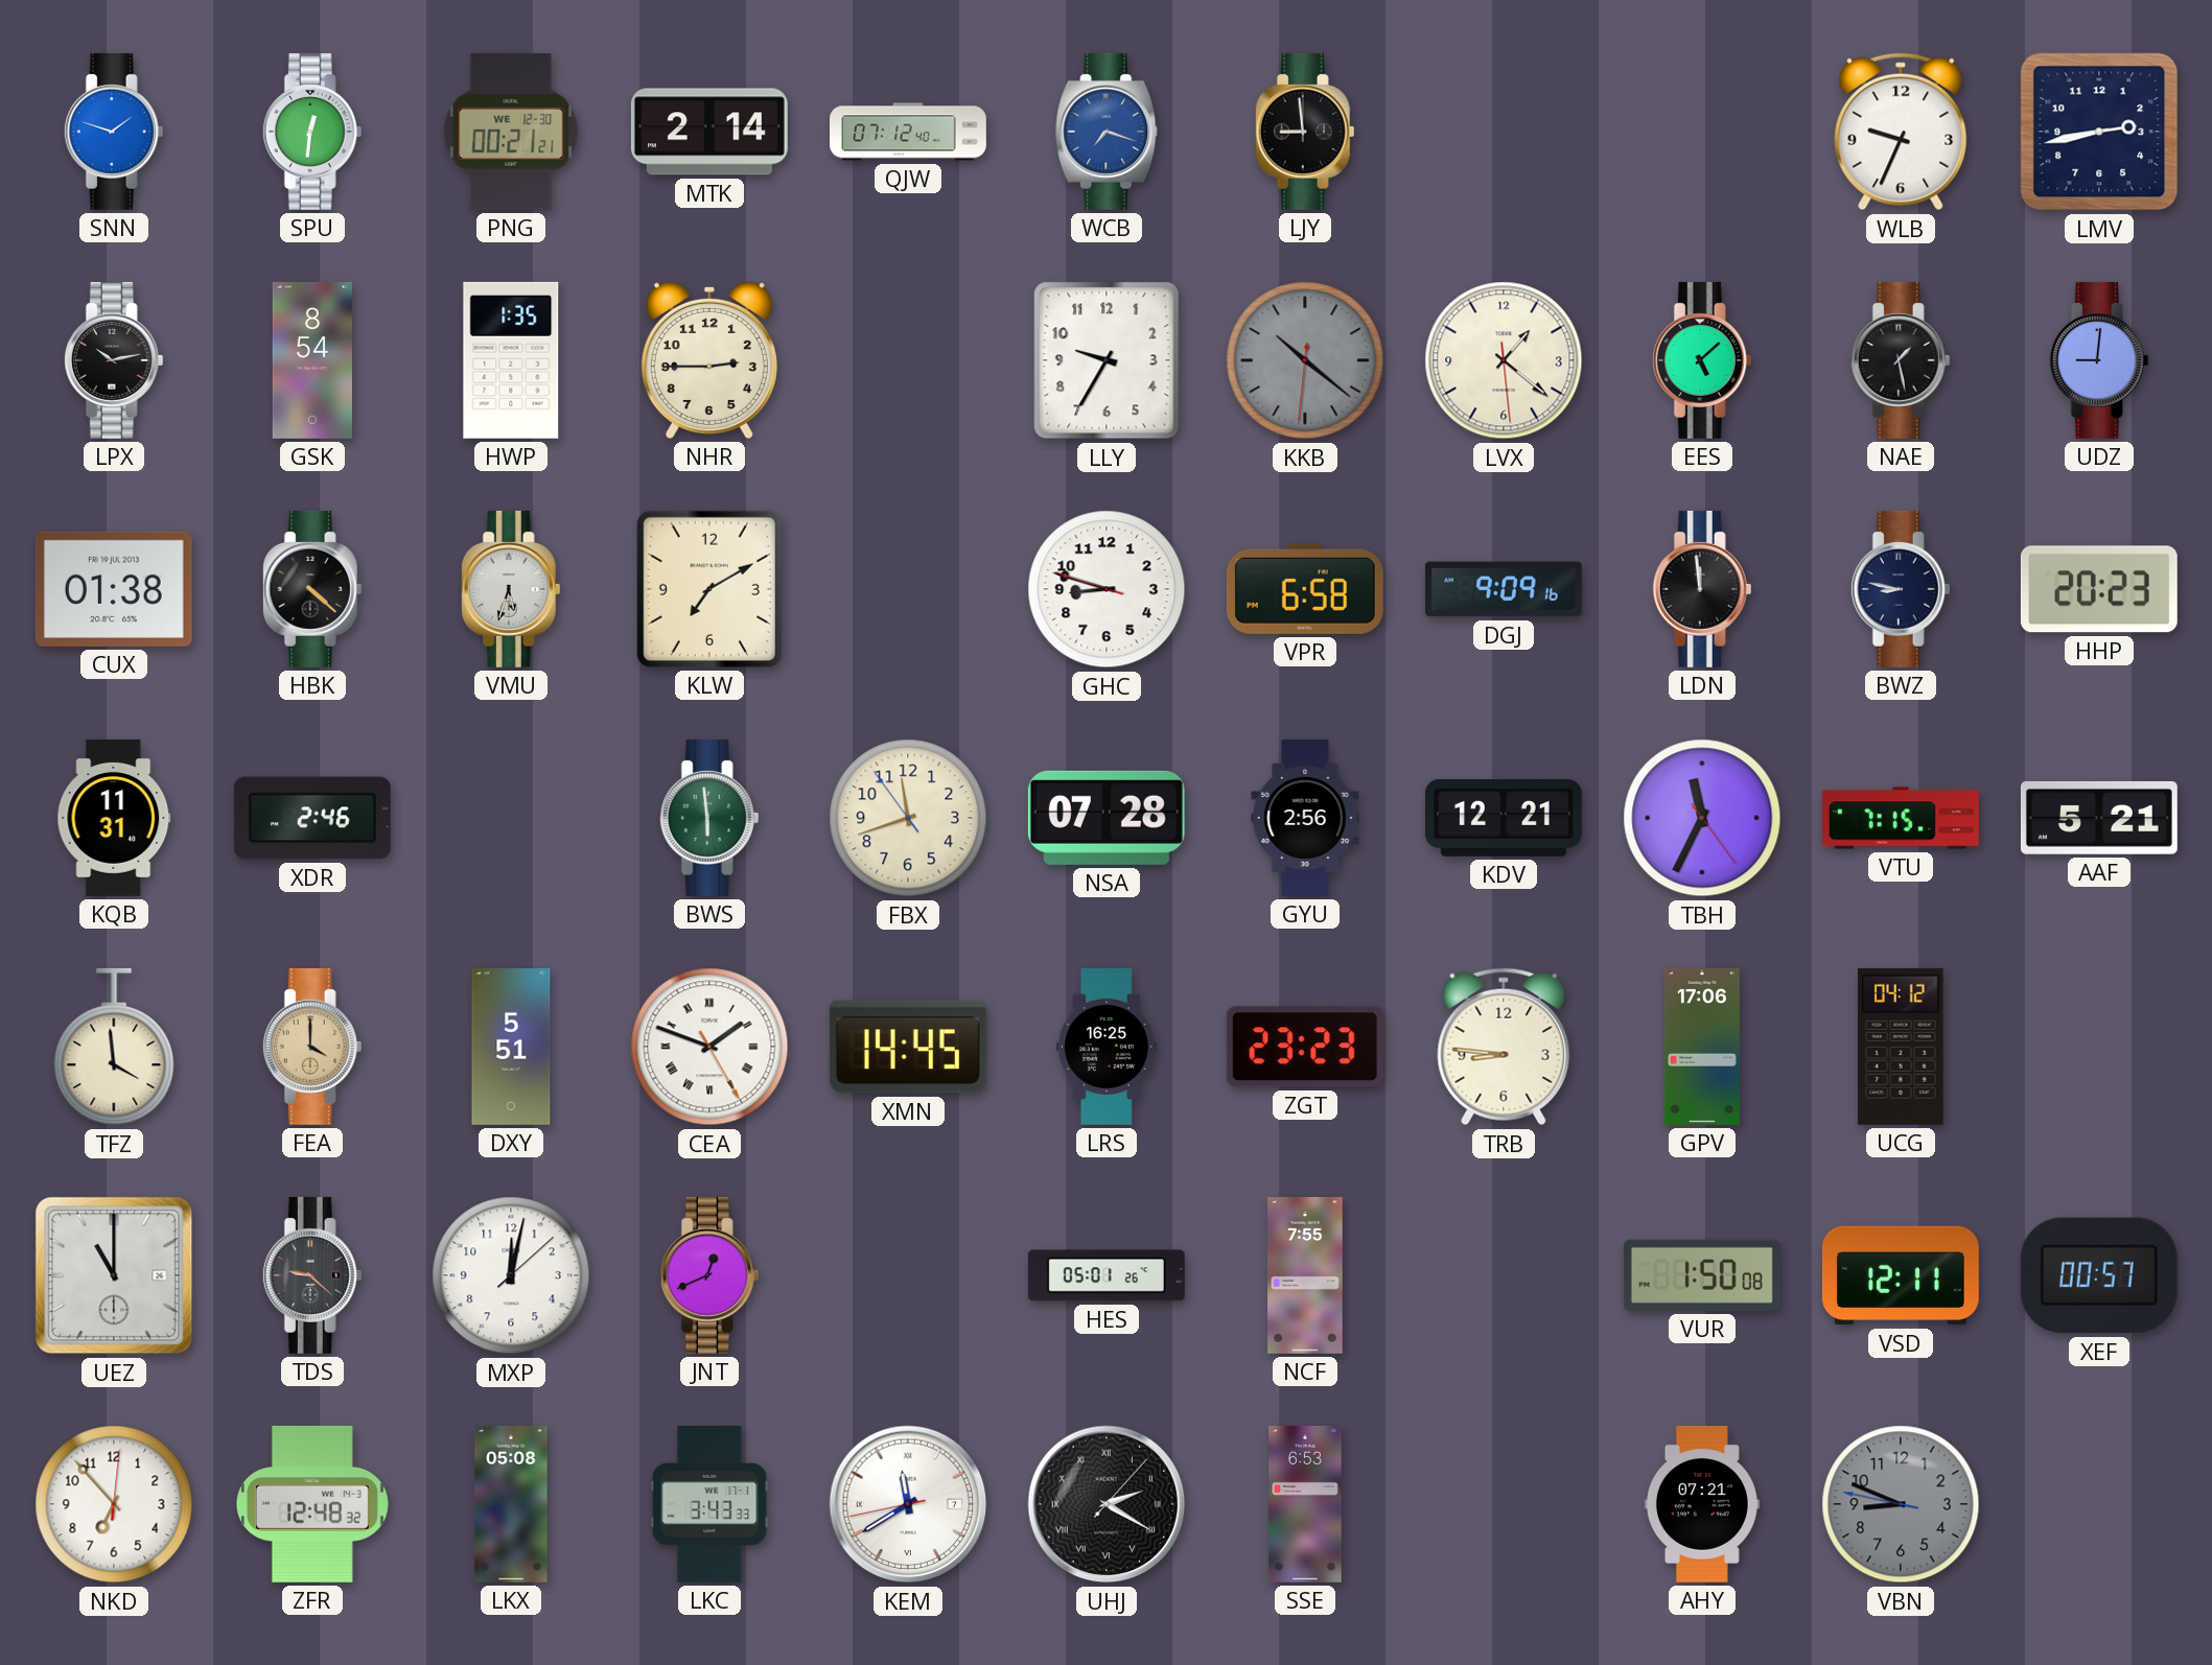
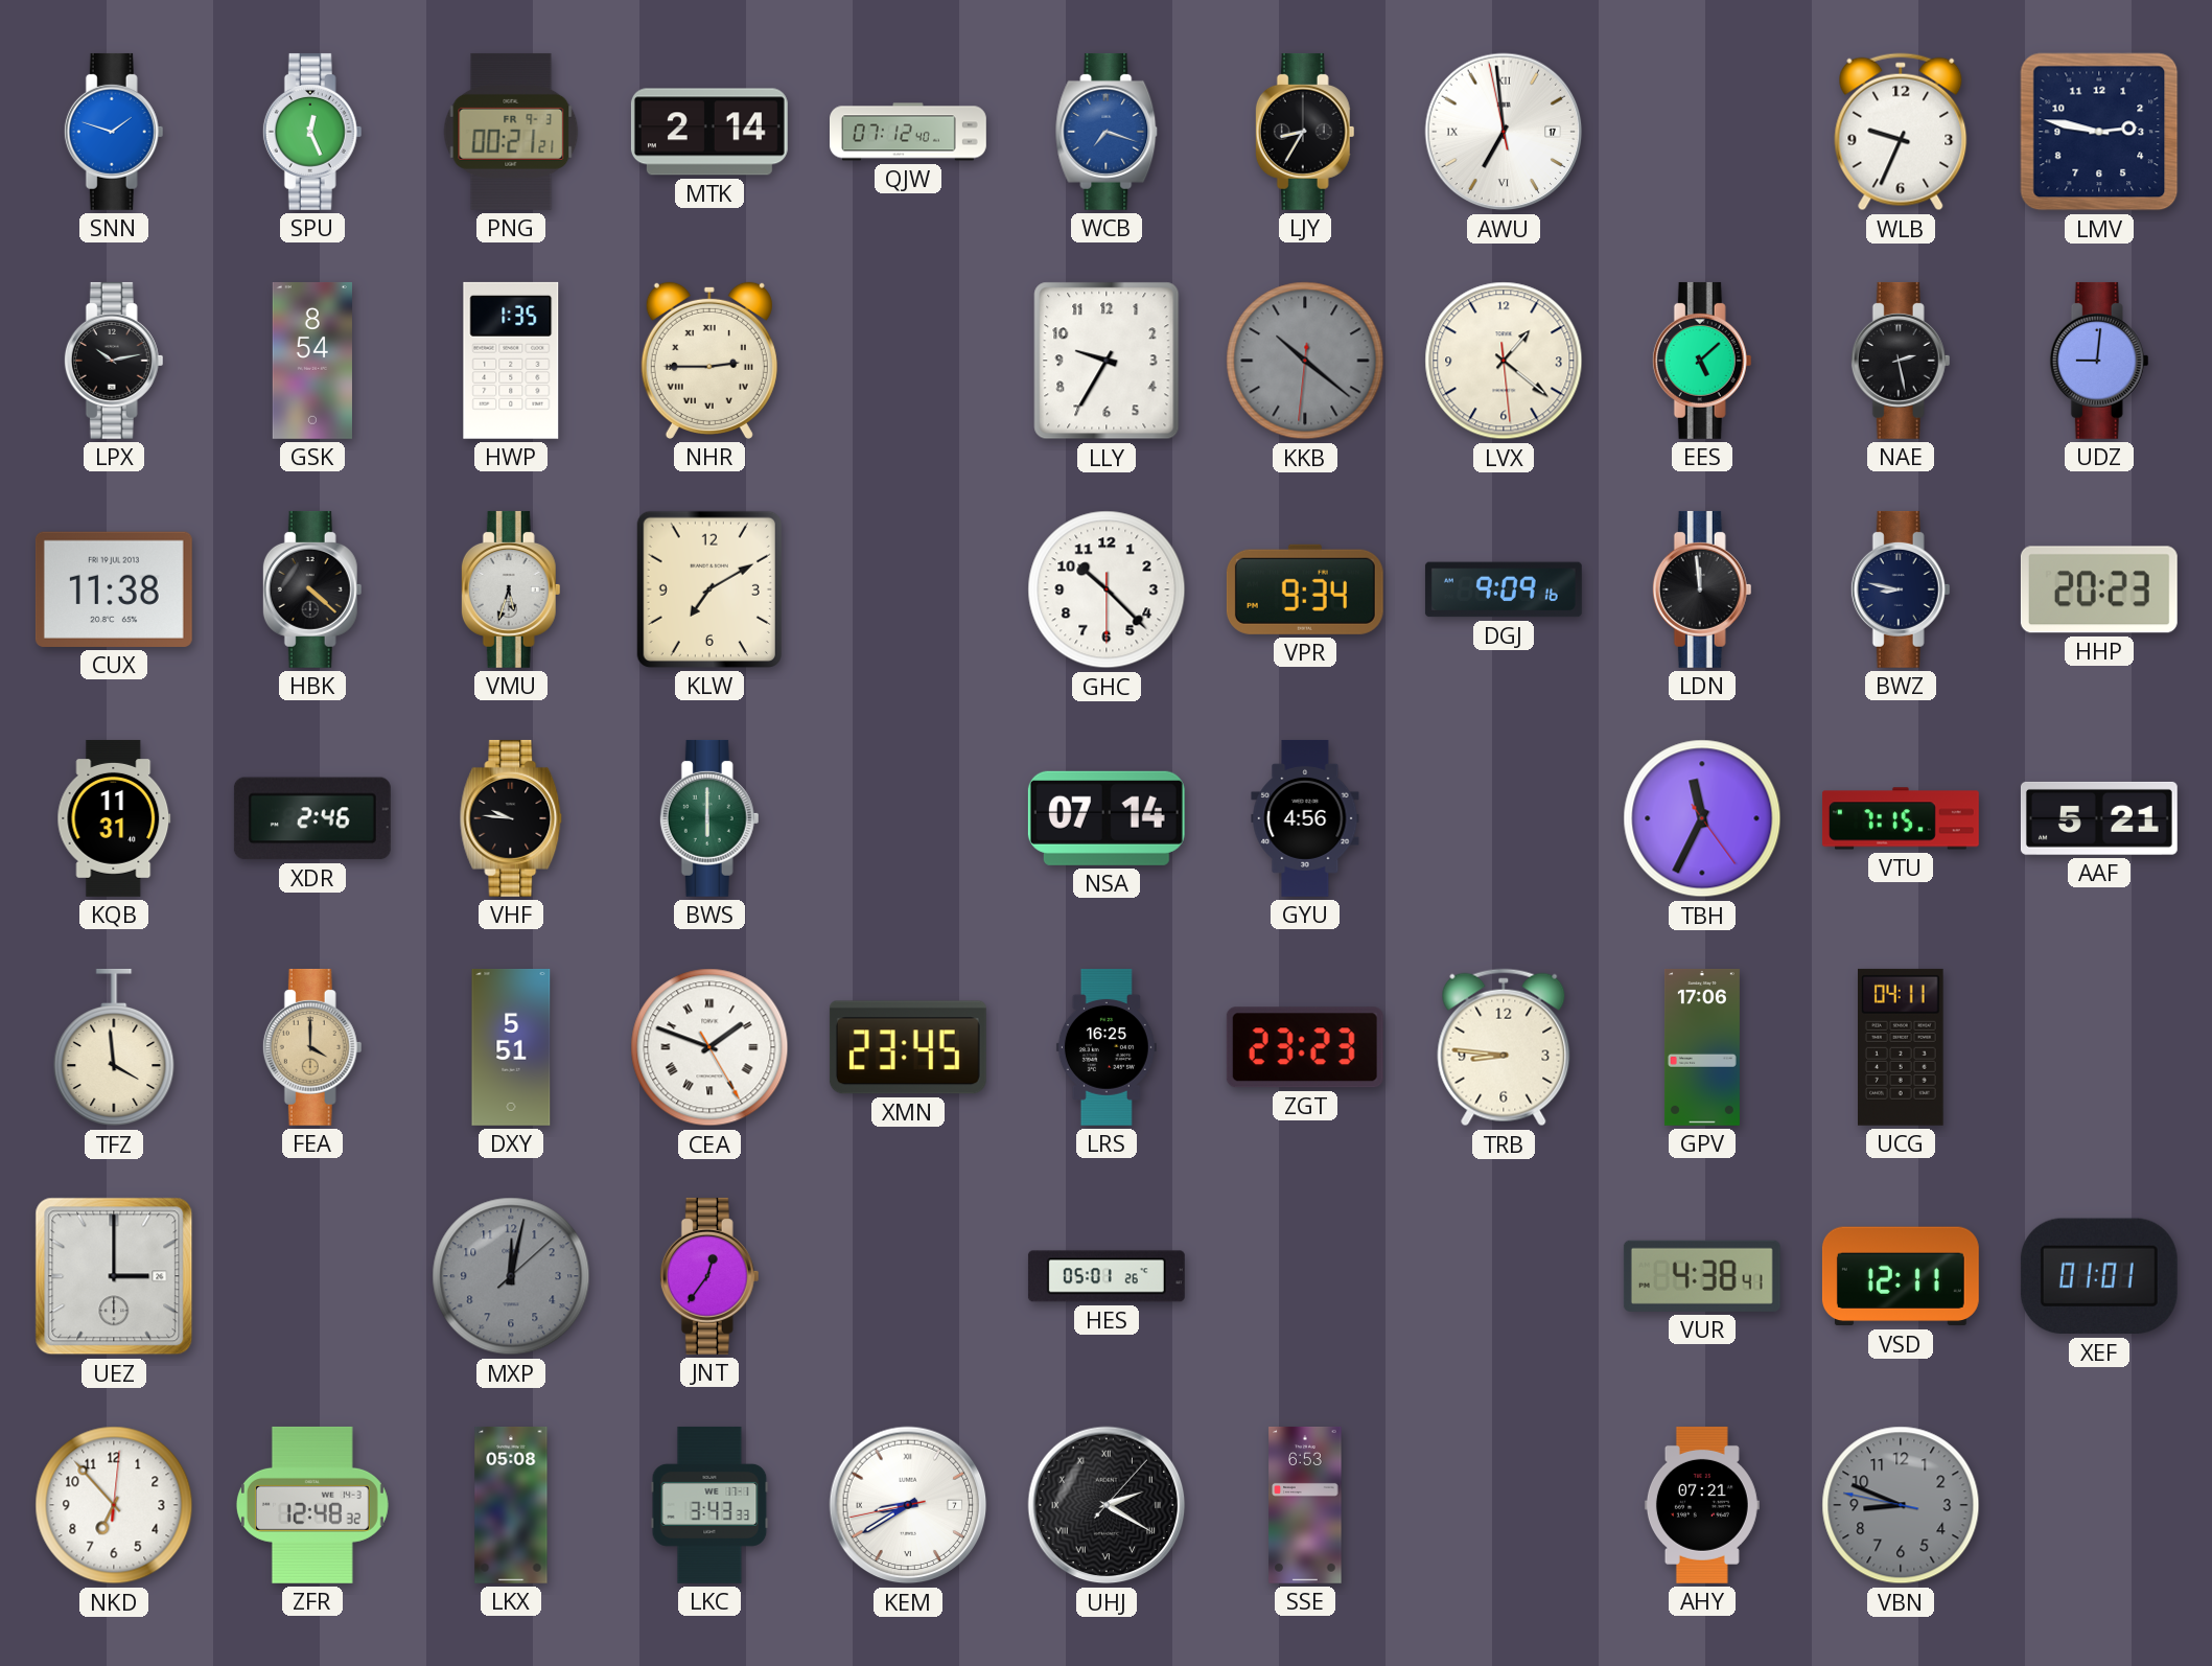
SPU: 12:31 -> 12:26 (312, 132)
PNG date: WE 12-30 -> FR 9-3 (511, 132)
LJY: 8:59 -> 8:35 (1305, 132)
AWU: none -> 6:58 (1504, 132)
LMV: 2:43 -> 2:47 (2099, 132)
NHR numerals: Arabic -> Roman (709, 361)
NAE: 1:28 -> 2:28 (1901, 361)
CUX: 01:38 -> 11:38 (114, 589)
GHC: 8:47 -> 10:22 (1107, 589)
VPR: 6:58 -> 9:34 (1305, 589)
VHF: none -> 9:46 (511, 818)
BWS: 5:59 -> 6:00 (709, 818)
FBX: 11:41 -> none (908, 818)
NSA: 07:28 -> 07:14 (1107, 818)
GYU: 2:56 -> 4:56 (1305, 818)
KDV: 12:21 -> none (1504, 819)
XMN: 14:45 -> 23:45 (908, 1047)
UCG: 04:12 -> 04:11 (1902, 1047)
UEZ: 11:00 -> 3:00 (114, 1276)
TDS: 9:22 -> none (312, 1275)
MXP dial: white -> grey (511, 1276)
JNT: 12:41 -> 12:36 (709, 1276)
NCF: 7:55 -> none (1305, 1275)
VUR: 1:50 -> 4:38 (1702, 1276)
XEF: 00:57 -> 01:01 (2099, 1276)
KEM: 11:39 -> 8:39 (908, 1505)
